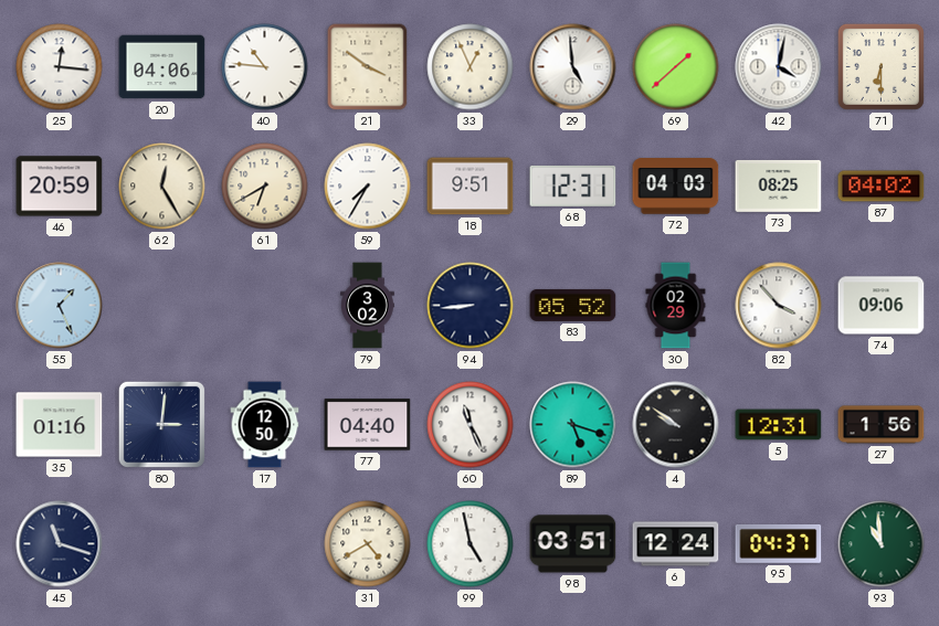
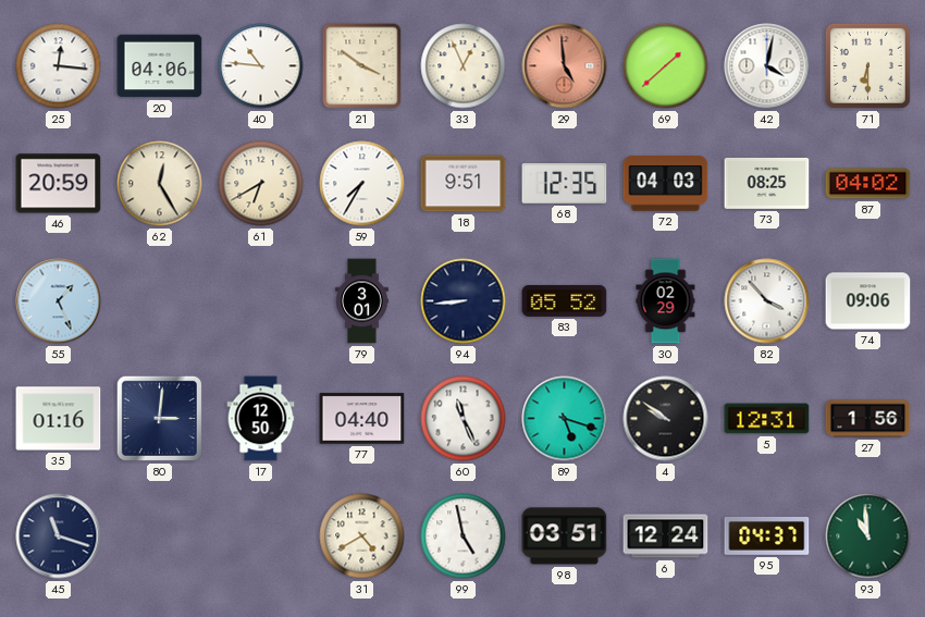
29 dial: white -> salmon (565, 66)
68: 12:31 -> 12:35 (565, 183)
79: 3:02 -> 3:01 (362, 301)
